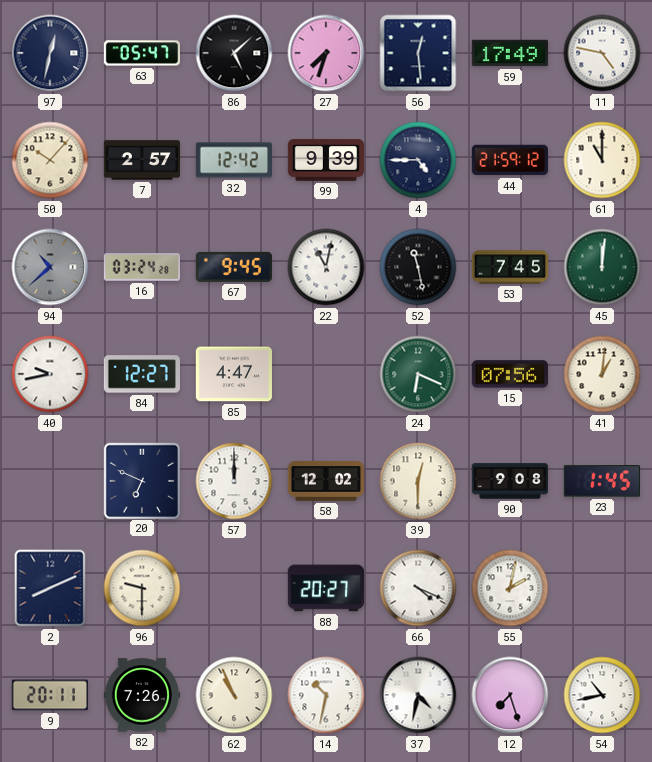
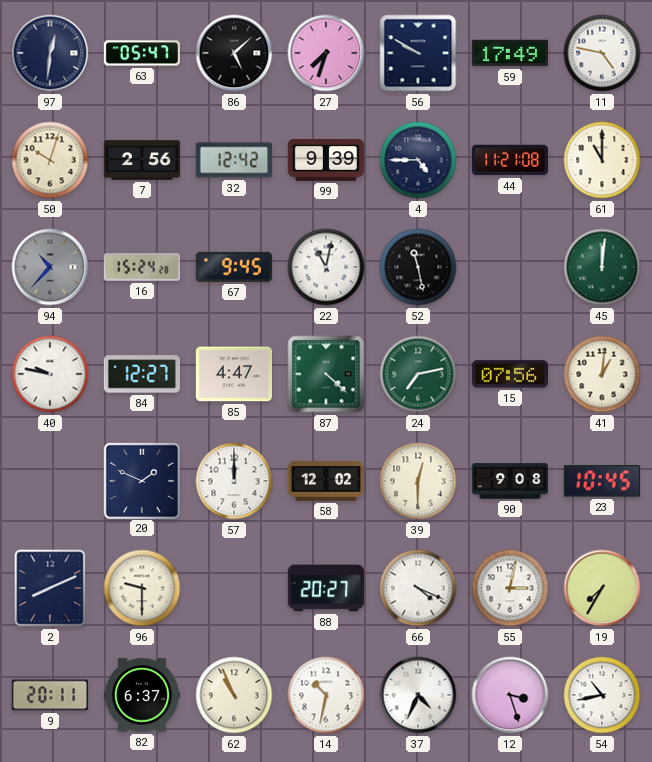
97: 12:32 -> 12:31 (50, 53)
56: 12:29 -> 9:50 (418, 53)
50: 10:07 -> 10:03 (50, 160)
7: 2:57 -> 2:56 (142, 160)
44: 21:59 -> 11:21 (510, 160)
94: 10:38 -> 10:37 (50, 267)
16: 03:24 -> 15:24 (141, 267)
53: 7:45 -> none (510, 267)
40: 9:43 -> 9:47 (50, 374)
87: none -> 4:22 (326, 374)
24: 6:19 -> 7:13 (418, 374)
20: 6:49 -> 1:49 (141, 480)
23: 1:45 -> 10:45 (602, 481)
55: 2:02 -> 3:02 (510, 588)
19: none -> 7:35 (602, 588)
82: 7:26 -> 6:37 (141, 695)
37: 4:32 -> 4:34 (418, 695)
12: 7:27 -> 3:27 (510, 695)
